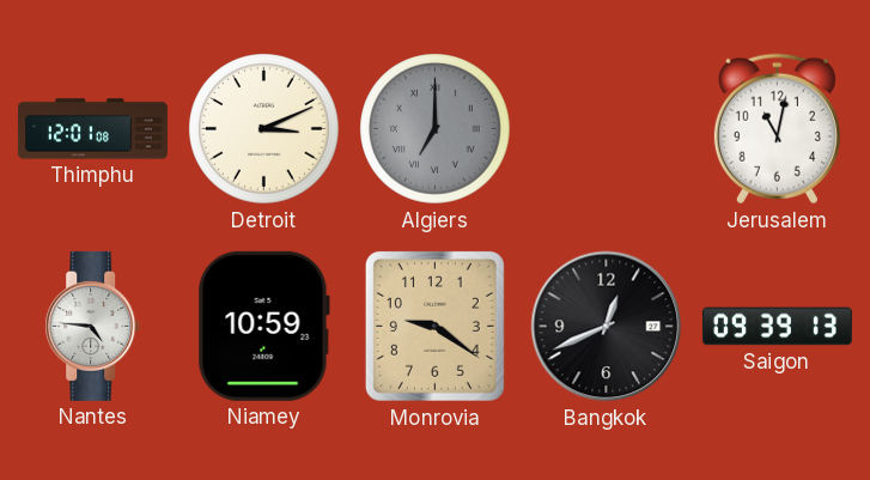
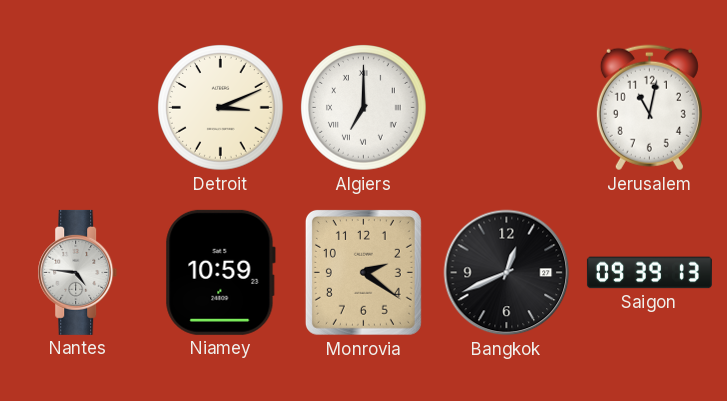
Thimphu: 12:01 -> none (92, 129)
Algiers dial: grey -> white (364, 108)
Monrovia: 9:21 -> 2:21 (363, 272)
